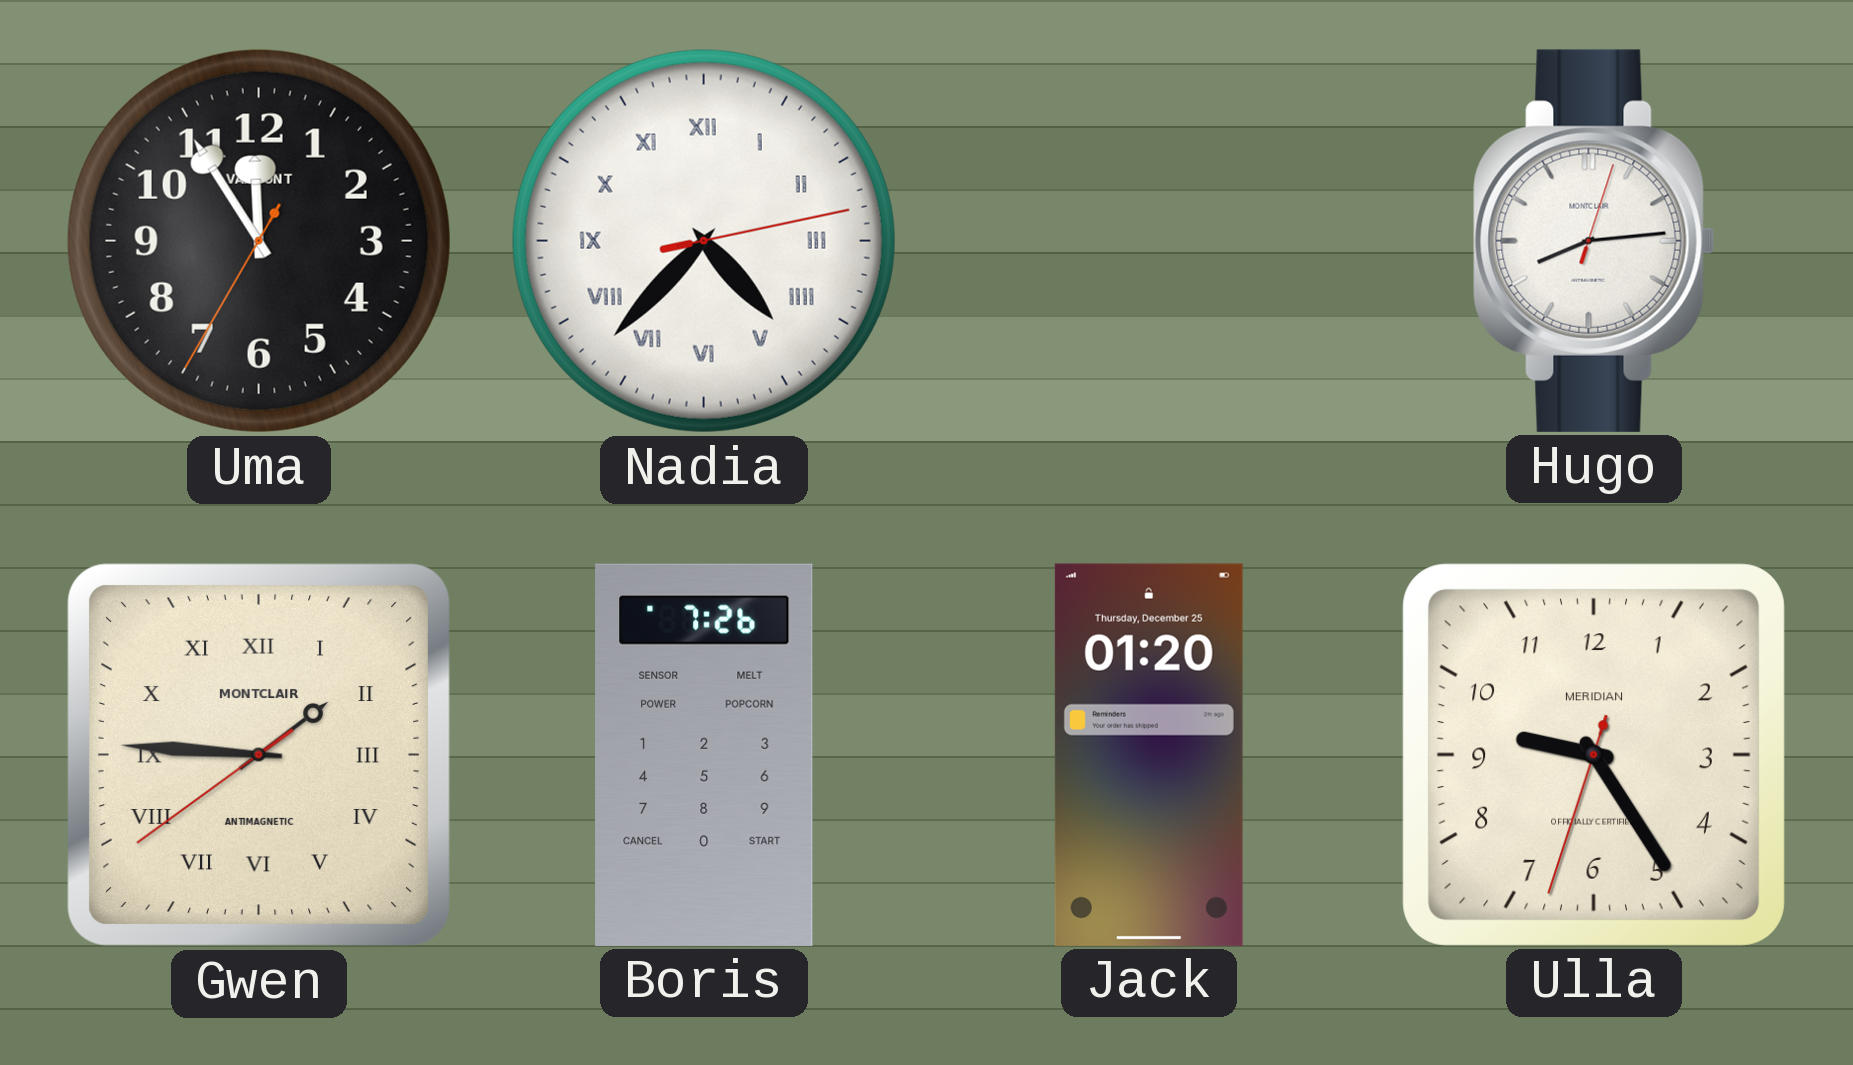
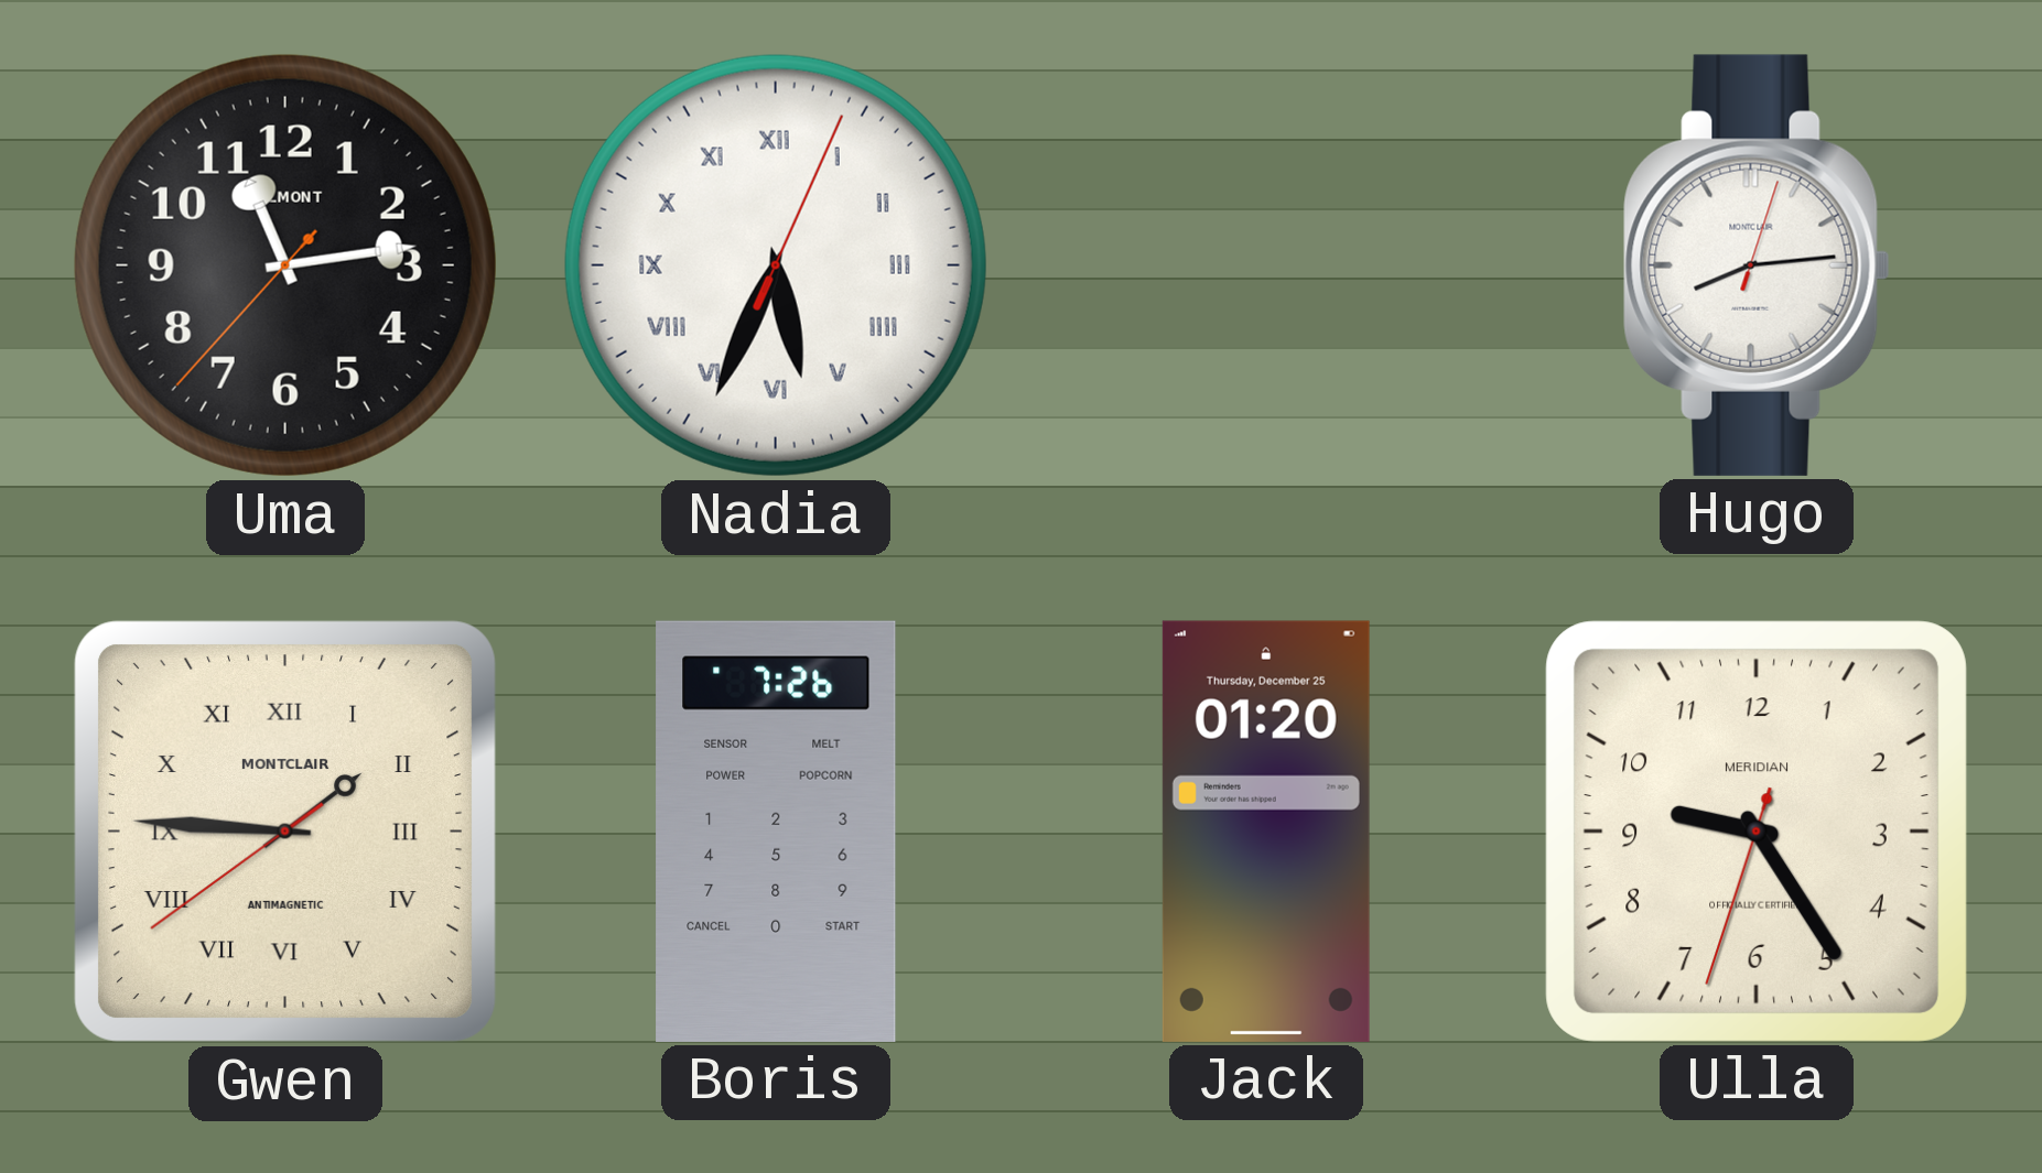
Uma: 11:54 -> 11:13 (285, 265)
Nadia: 4:37 -> 5:34 (776, 265)
